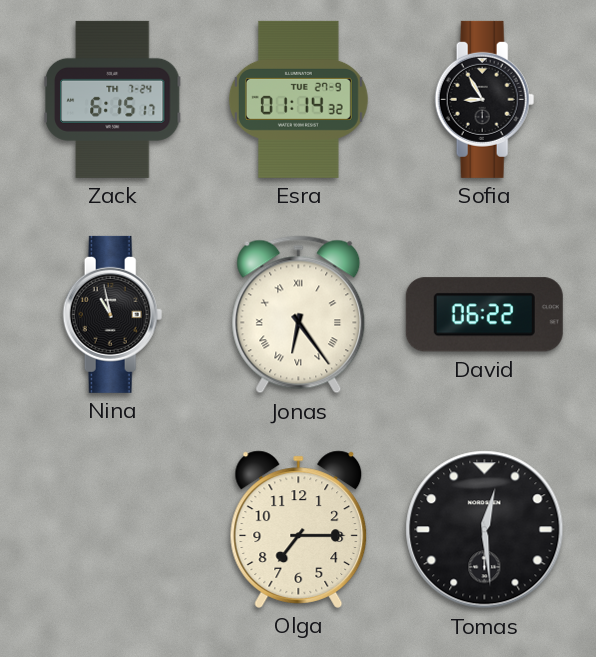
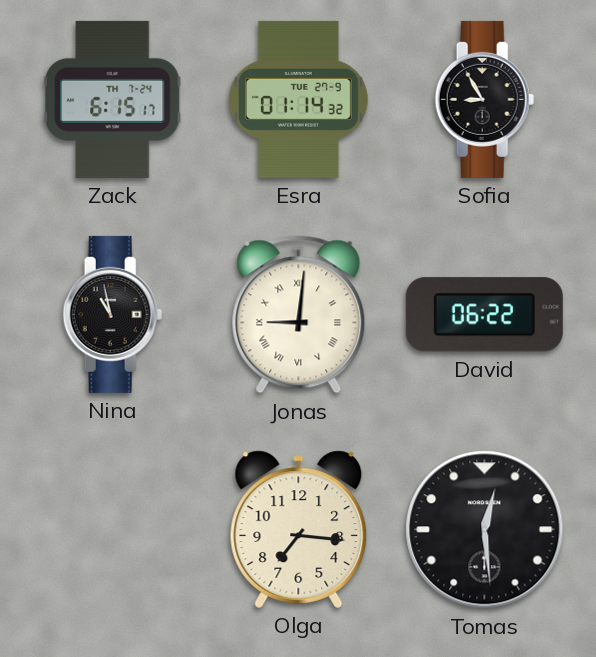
Jonas: 6:24 -> 9:01 (299, 315)
Olga: 7:15 -> 7:16 (299, 529)
